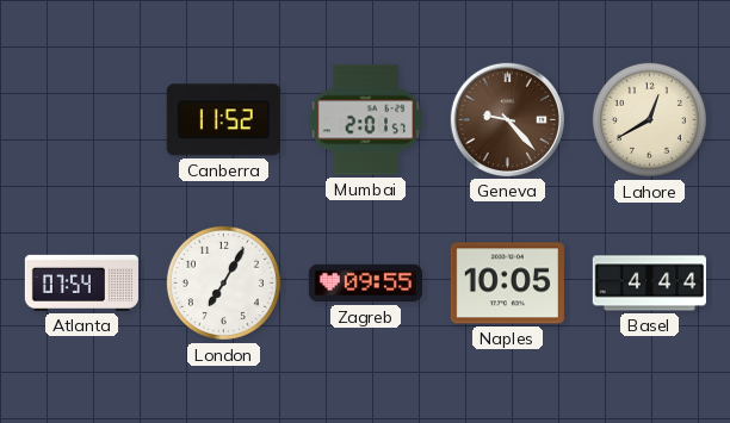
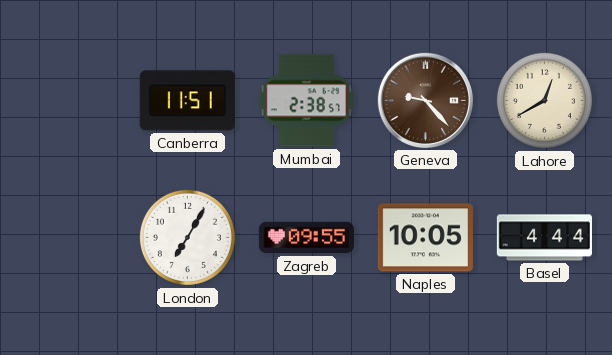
Canberra: 11:52 -> 11:51 (187, 101)
Mumbai: 2:01 -> 2:38 (306, 101)
Atlanta: 07:54 -> none (81, 282)
